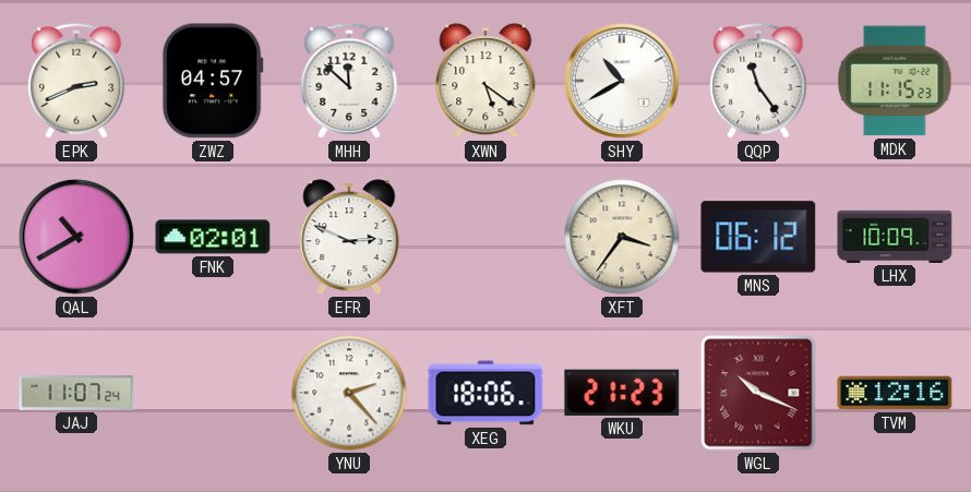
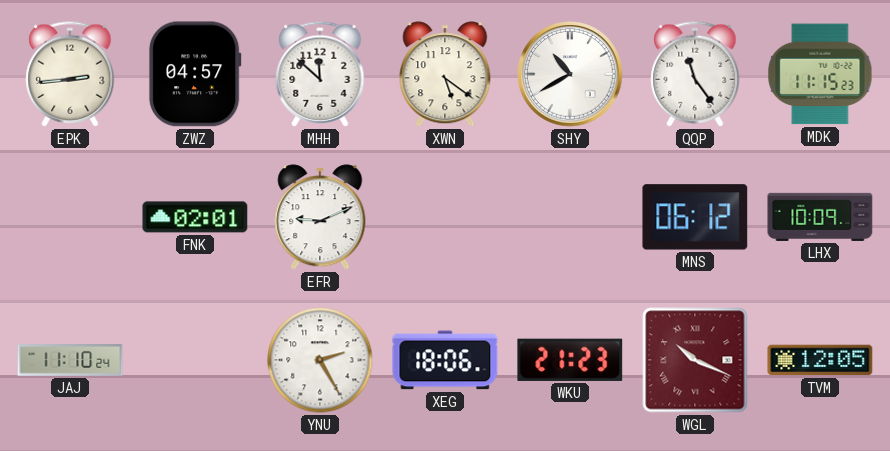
EPK: 2:41 -> 2:44 (70, 74)
QAL: 10:40 -> none (76, 237)
EFR: 2:49 -> 9:11 (320, 217)
XFT: 3:36 -> none (622, 237)
JAJ: 11:07 -> 11:10 (70, 361)
YNU: 2:23 -> 2:25 (320, 360)
TVM: 12:16 -> 12:05 (820, 360)
